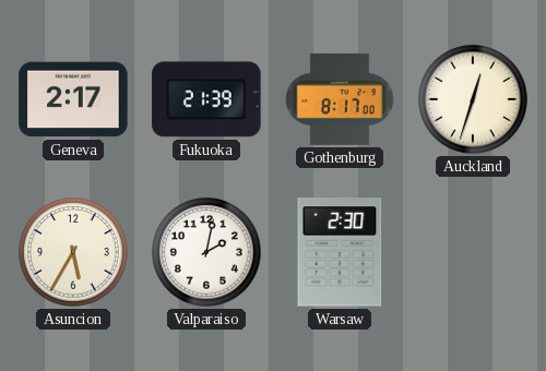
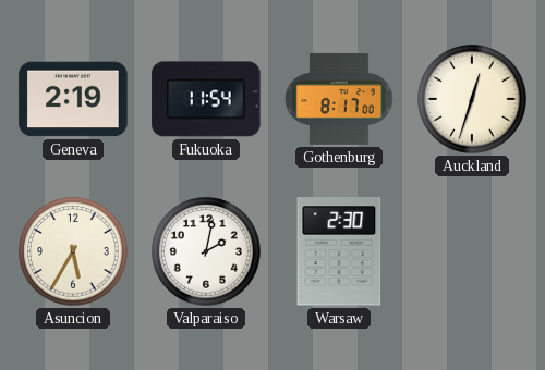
Geneva: 2:17 -> 2:19 (73, 99)
Fukuoka: 21:39 -> 11:54 (206, 99)
